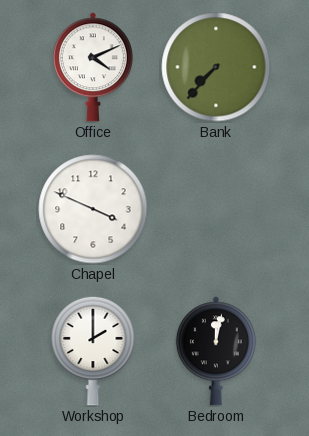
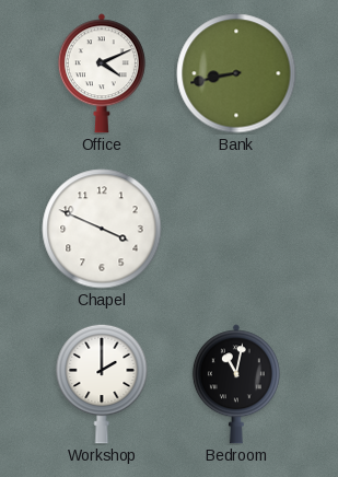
Bank: 7:37 -> 8:43 (236, 73)
Bedroom: 12:02 -> 11:02 (236, 384)
